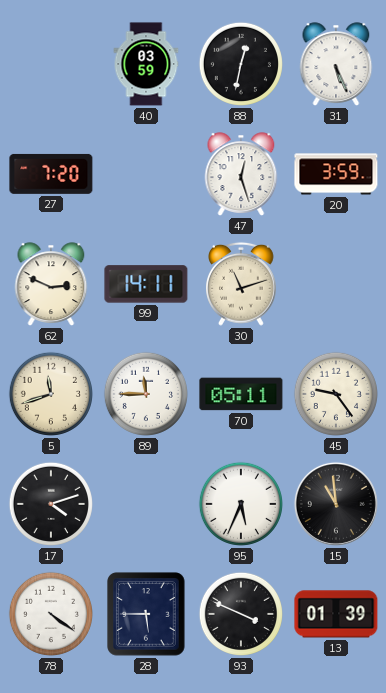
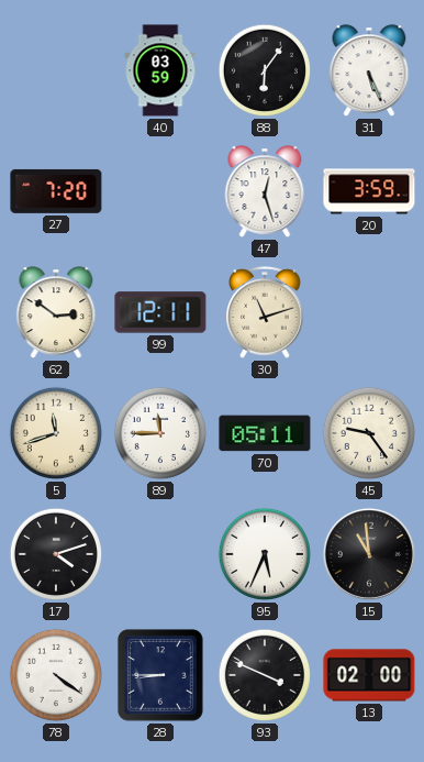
88: 12:32 -> 6:06 (265, 70)
62: 2:49 -> 2:51 (56, 312)
99: 14:11 -> 12:11 (160, 312)
28: 5:45 -> 8:45 (160, 675)
13: 01:39 -> 02:00 (369, 675)
